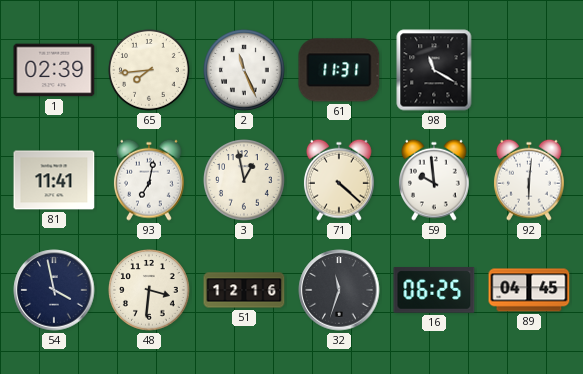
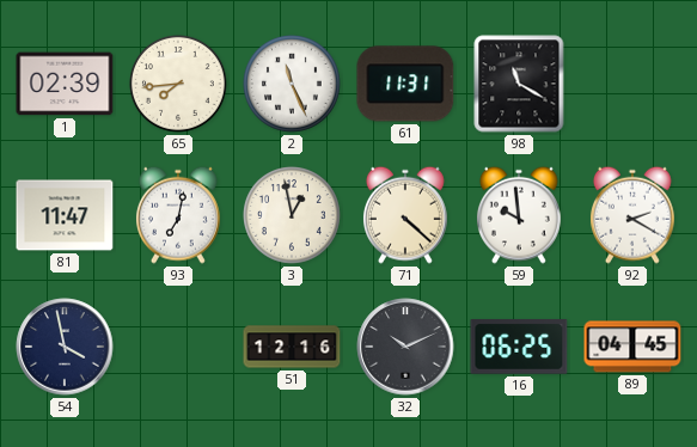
81: 11:41 -> 11:47 (65, 215)
92: 6:01 -> 2:20 (632, 215)
48: 3:31 -> none (150, 291)
32: 11:33 -> 10:11 (405, 347)
